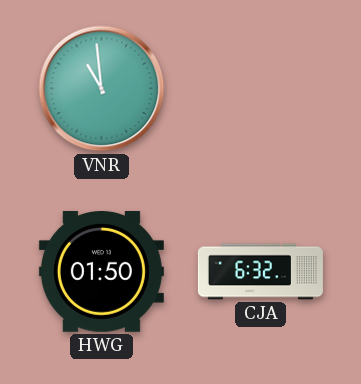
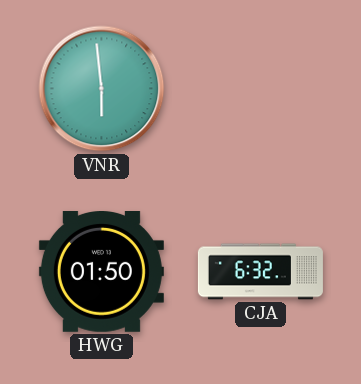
VNR: 10:59 -> 5:59 (102, 89)
